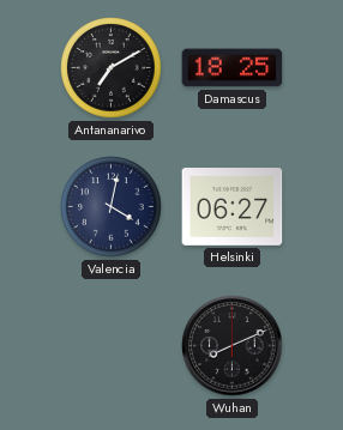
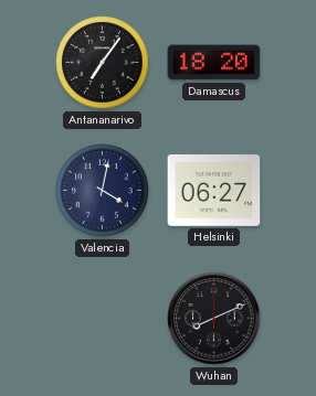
Antananarivo: 7:10 -> 7:06 (103, 63)
Damascus: 18:25 -> 18:20 (214, 63)
